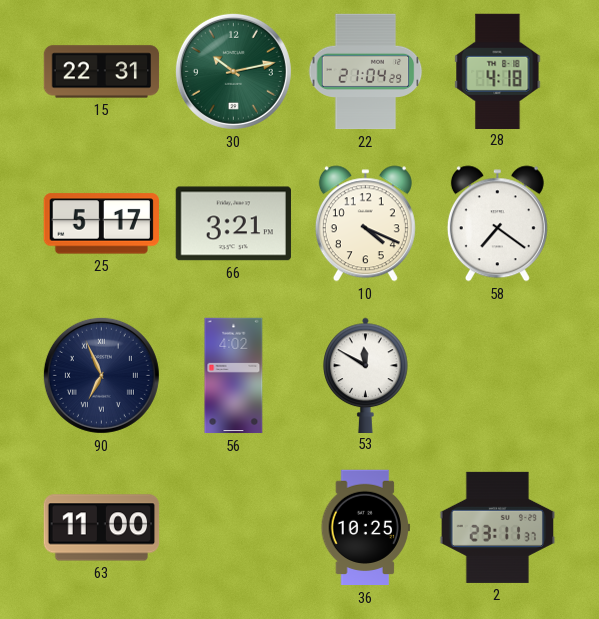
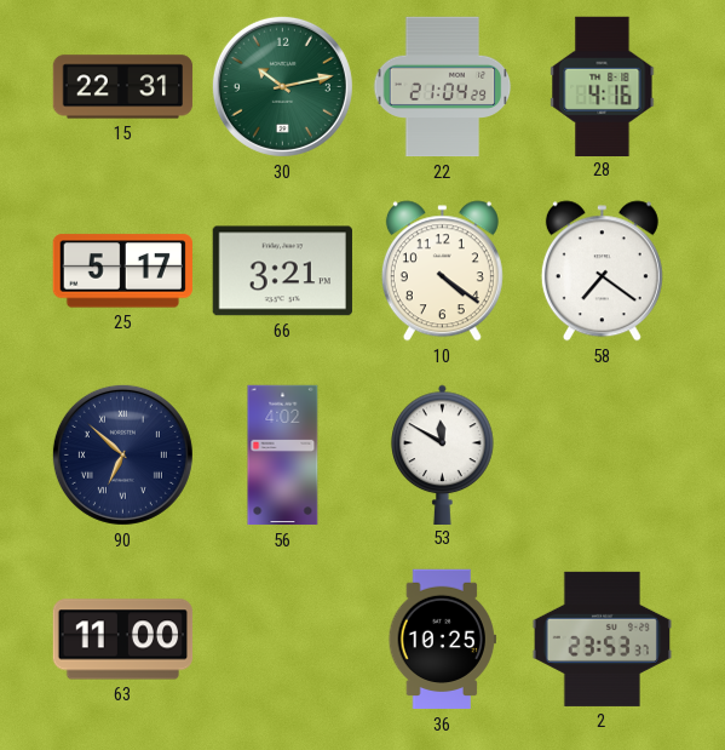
28: 4:18 -> 4:16 (603, 86)
10: 4:19 -> 4:21 (442, 271)
90: 6:56 -> 6:52 (122, 454)
2: 23:11 -> 23:53 (602, 639)
